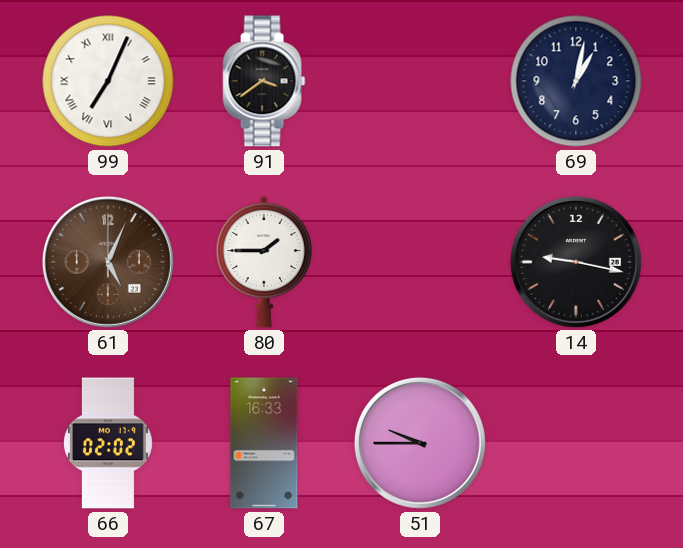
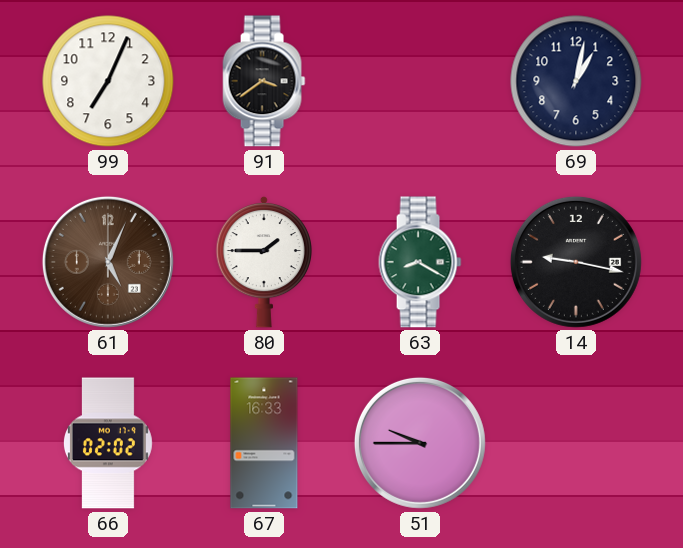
99 numerals: Roman -> Arabic (108, 81)
63: none -> 8:20 (420, 262)
